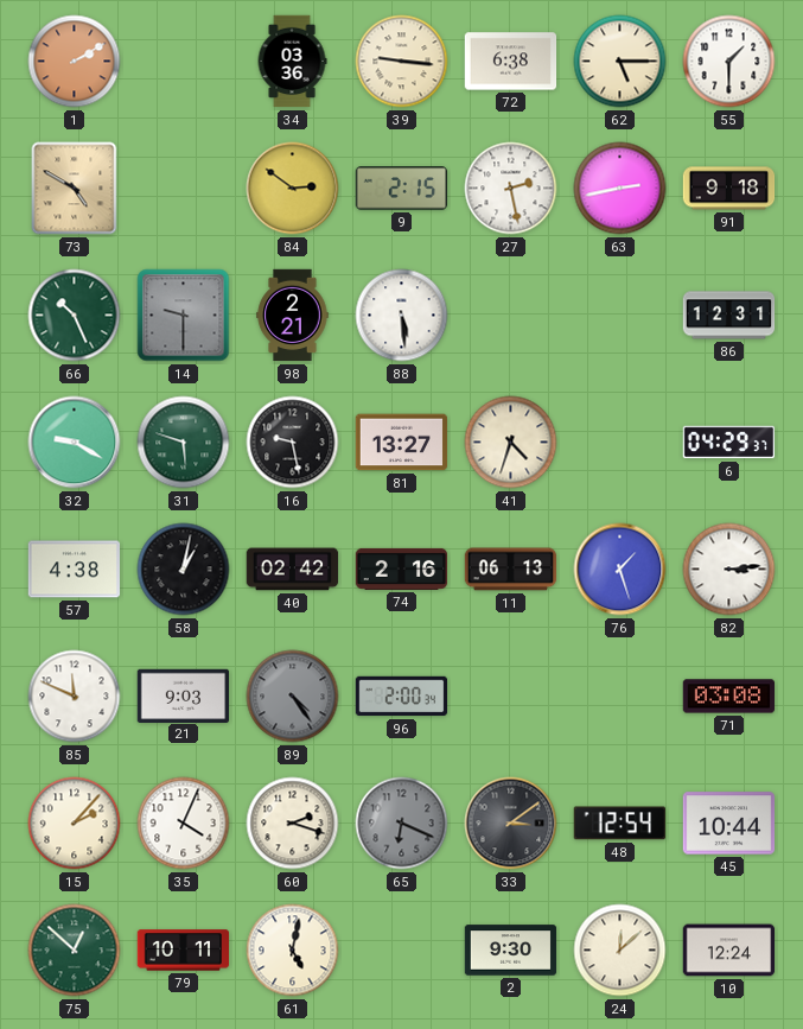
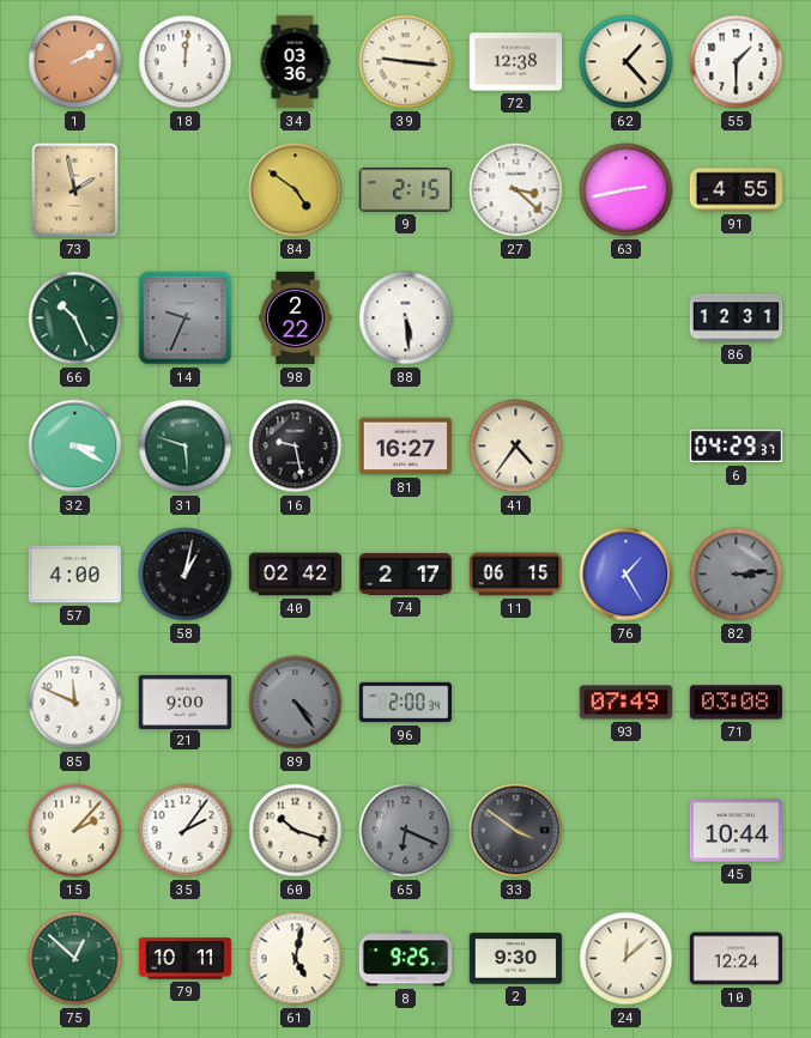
18: none -> 12:01 (186, 62)
72: 6:38 -> 12:38 (516, 62)
62: 5:15 -> 1:23 (627, 62)
73: 4:50 -> 1:58 (75, 190)
84: 2:51 -> 4:51 (296, 190)
27: 2:28 -> 3:22 (516, 190)
91: 9:18 -> 4:55 (737, 190)
14: 9:30 -> 9:34 (186, 318)
98: 2:21 -> 2:22 (296, 318)
32: 9:20 -> 3:20 (75, 447)
81: 13:27 -> 16:27 (406, 447)
41: 4:33 -> 4:36 (516, 447)
57: 4:38 -> 4:00 (75, 575)
74: 2:16 -> 2:17 (406, 573)
11: 06:13 -> 06:15 (516, 575)
76: 1:27 -> 1:25 (627, 575)
82 dial: white -> grey (737, 575)
21: 9:03 -> 9:00 (186, 702)
93: none -> 07:49 (627, 703)
35: 4:04 -> 2:06 (186, 831)
60: 2:18 -> 10:18 (296, 831)
33: 3:09 -> 3:51 (516, 831)
48: 12:54 -> none (619, 824)
8: none -> 9:25 (406, 959)
